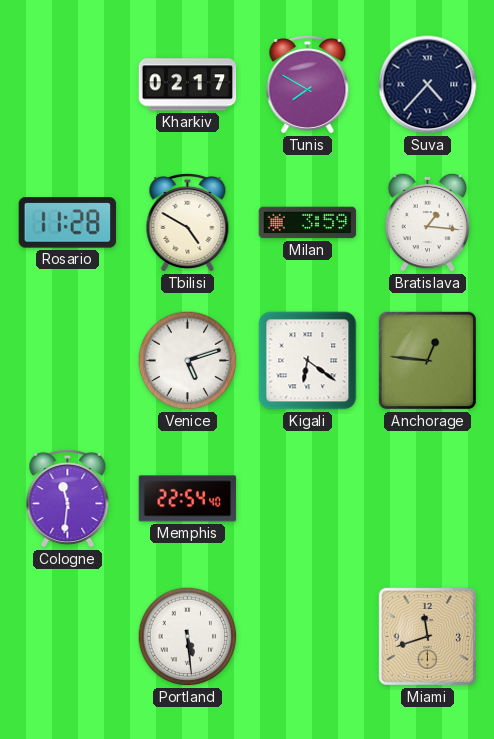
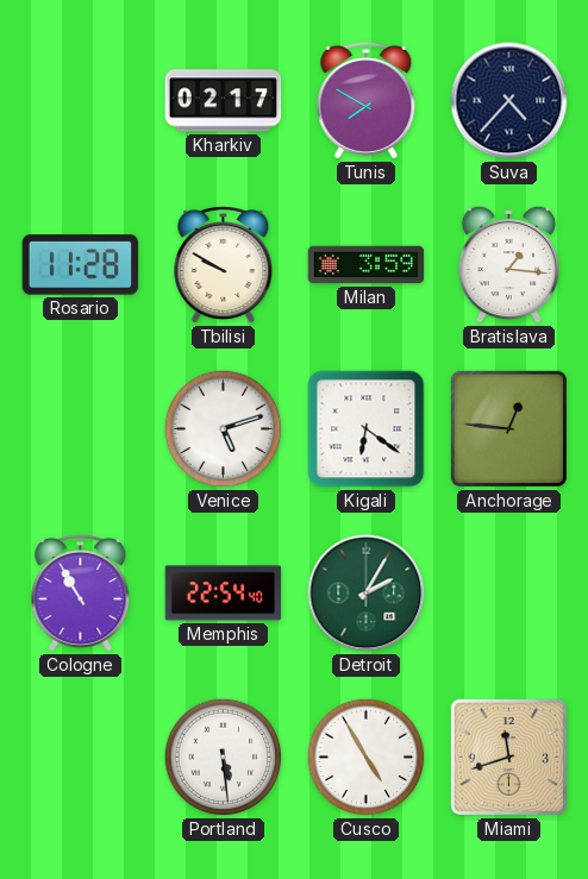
Tbilisi: 4:50 -> 9:50 (224, 264)
Cologne: 11:31 -> 10:55 (81, 592)
Detroit: none -> 2:05 (367, 594)
Cusco: none -> 4:55 (367, 758)
